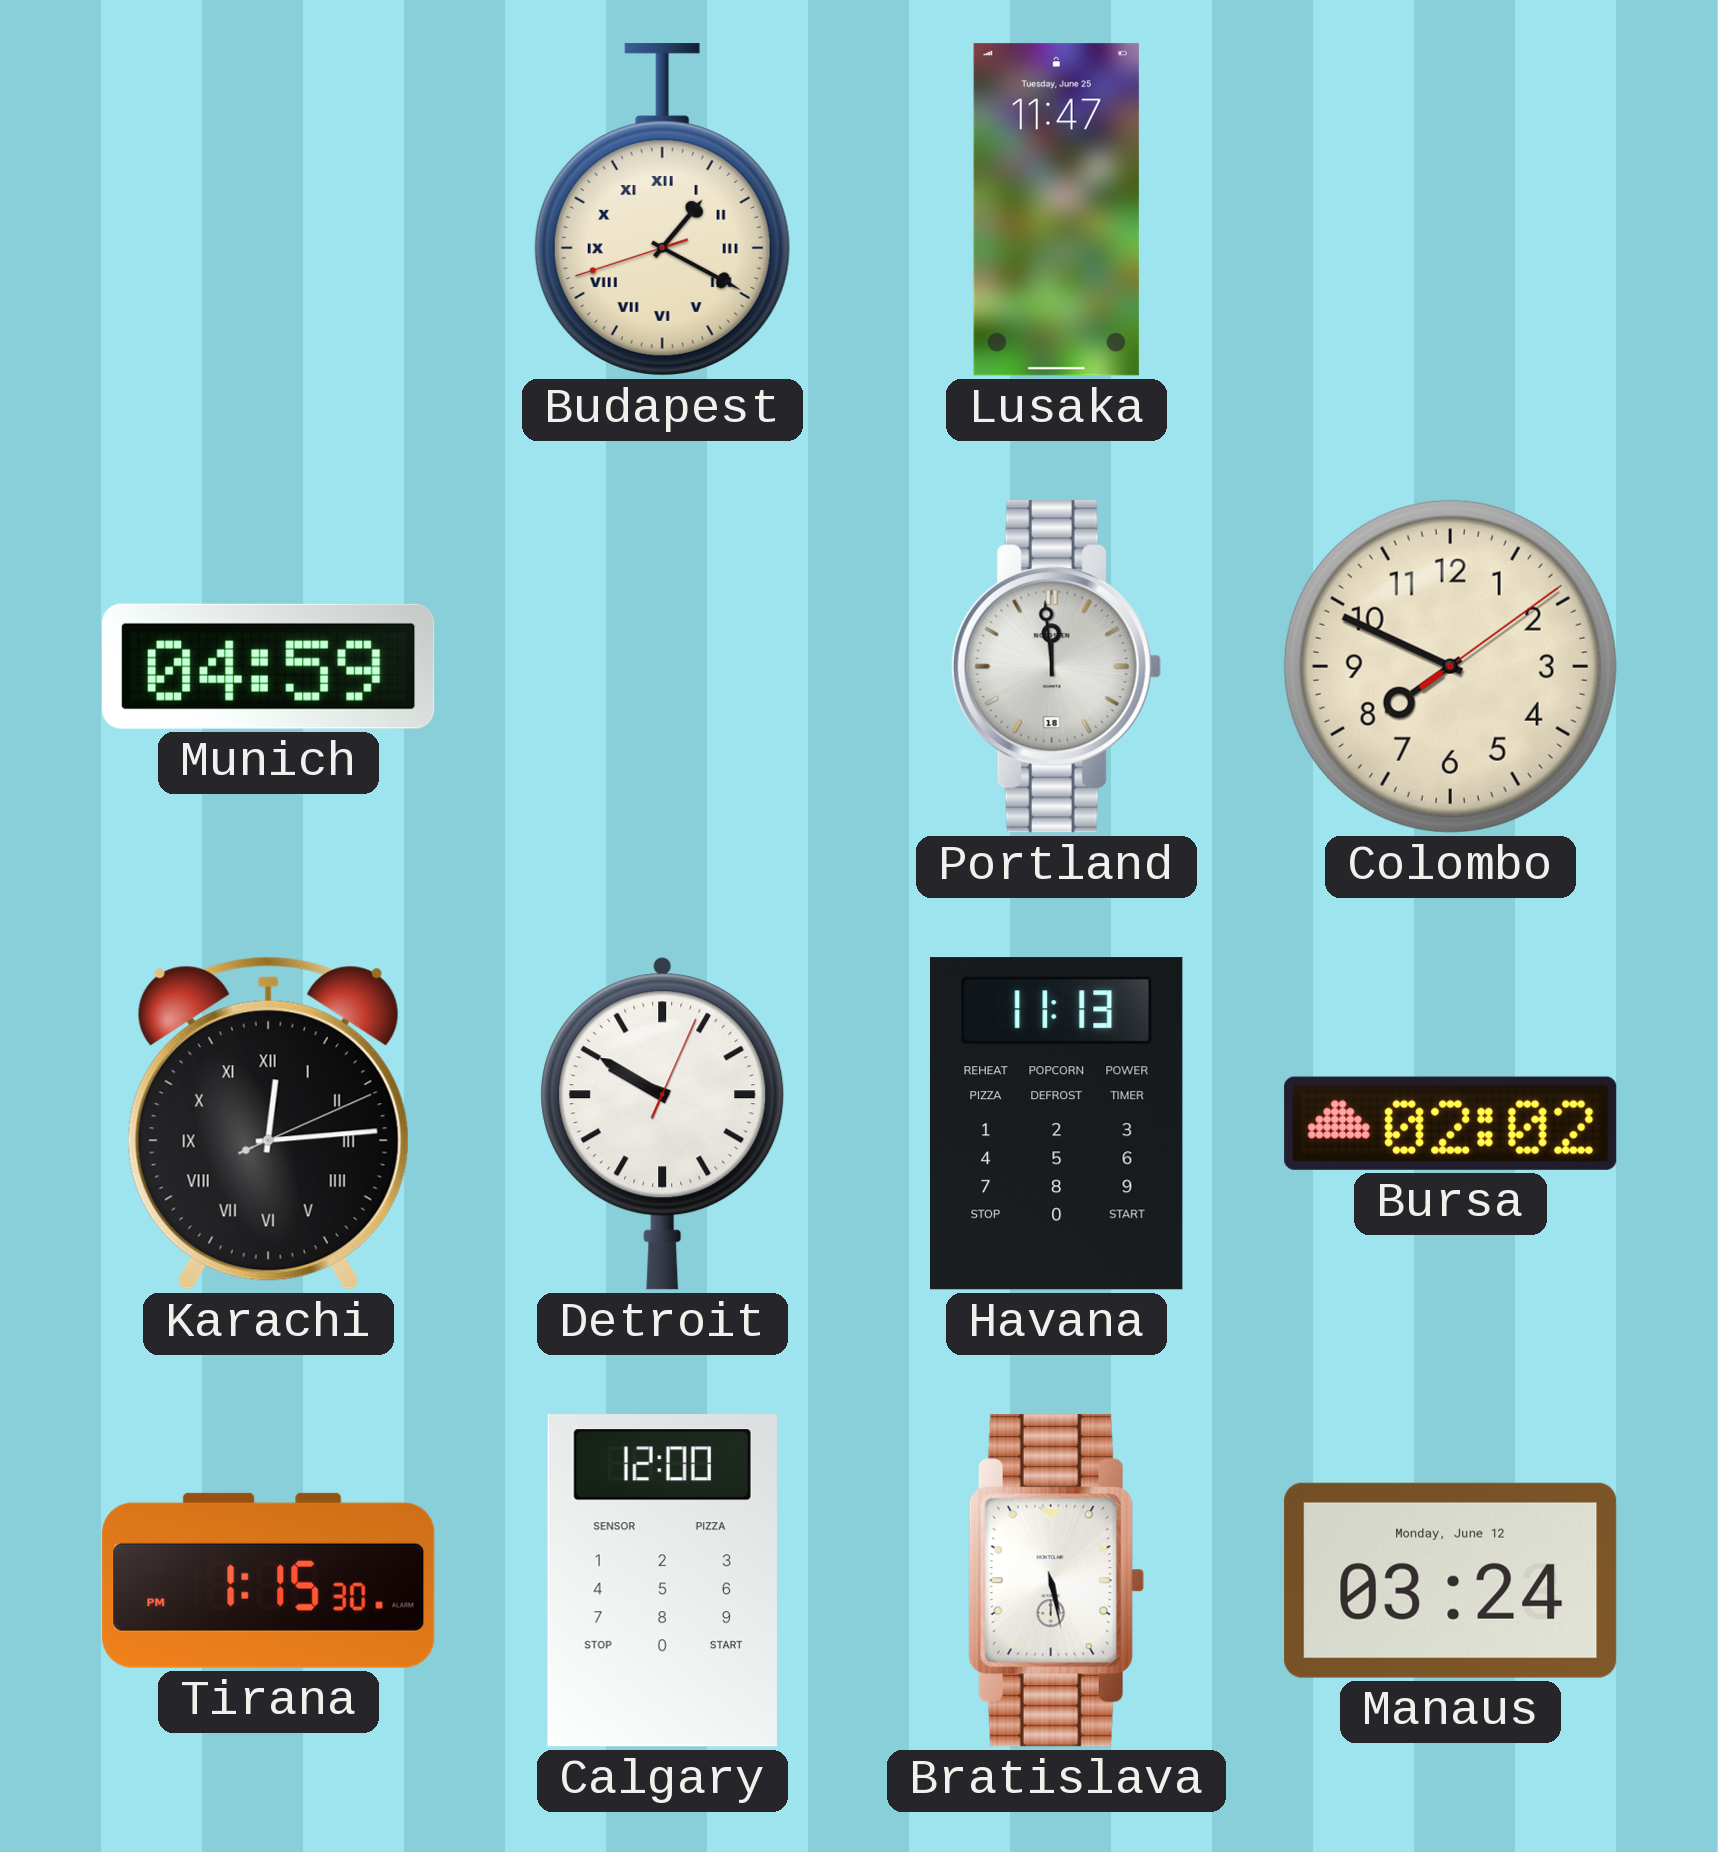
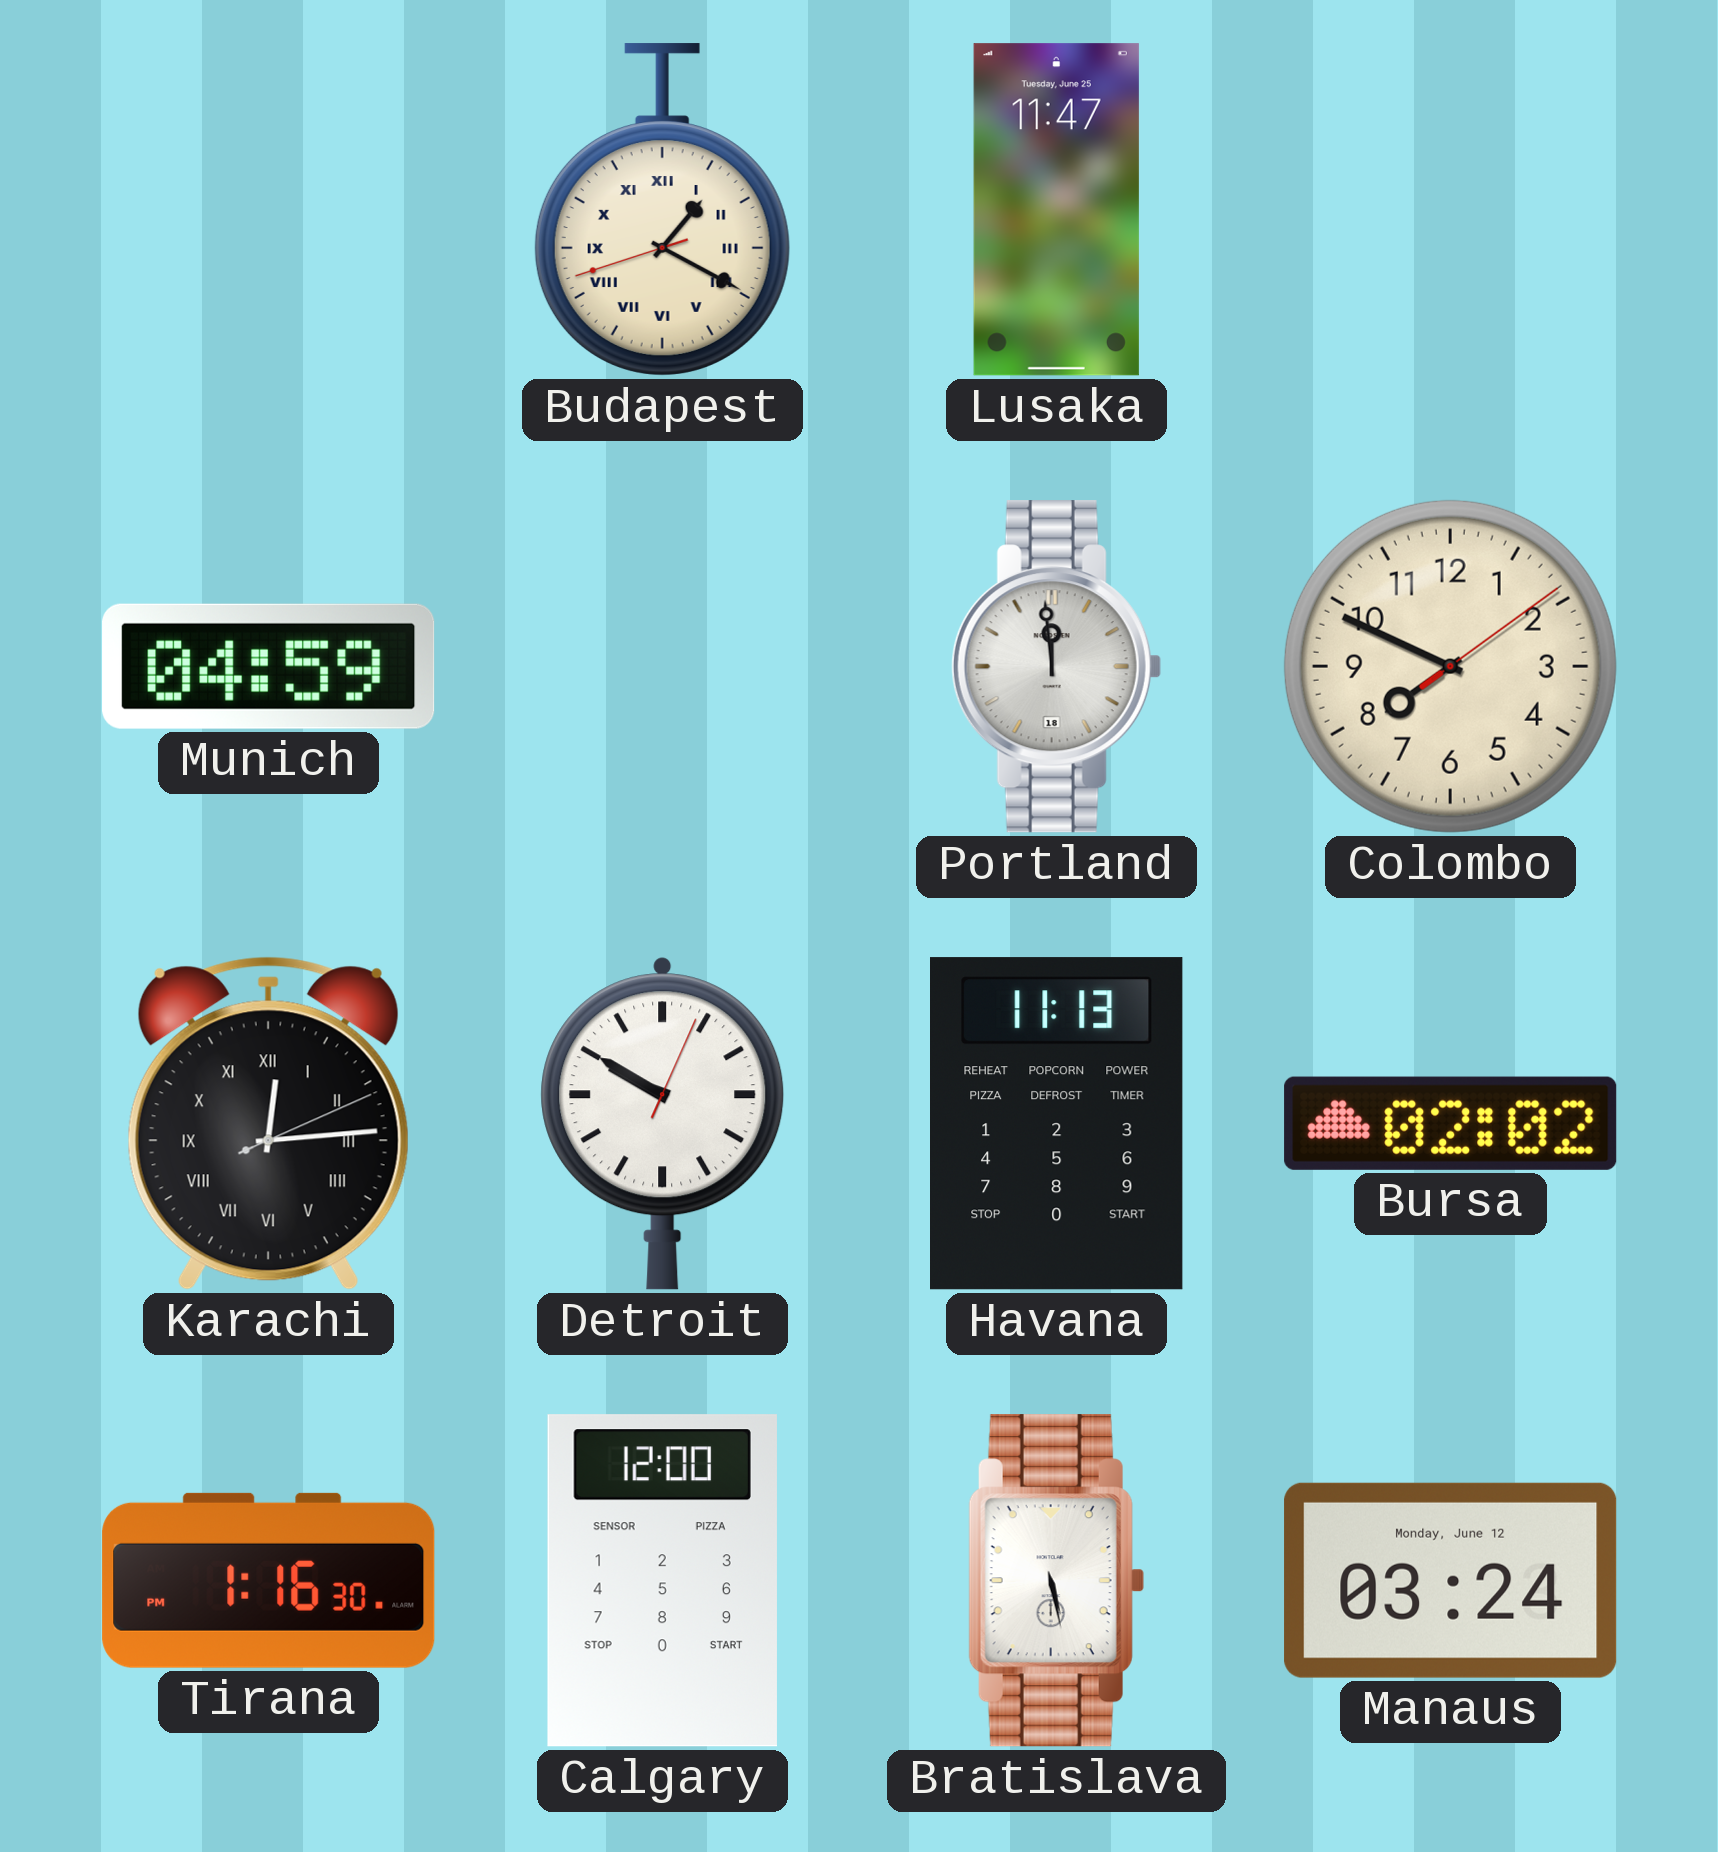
Tirana: 1:15 -> 1:16 (269, 1580)
